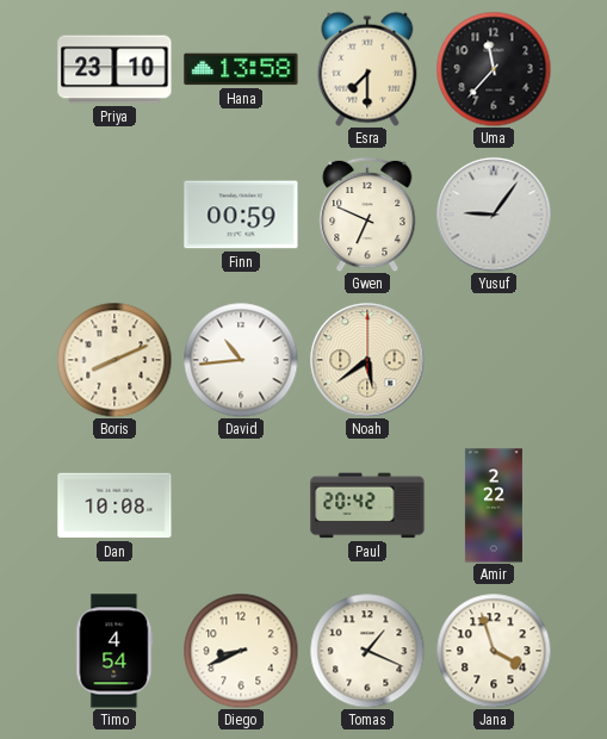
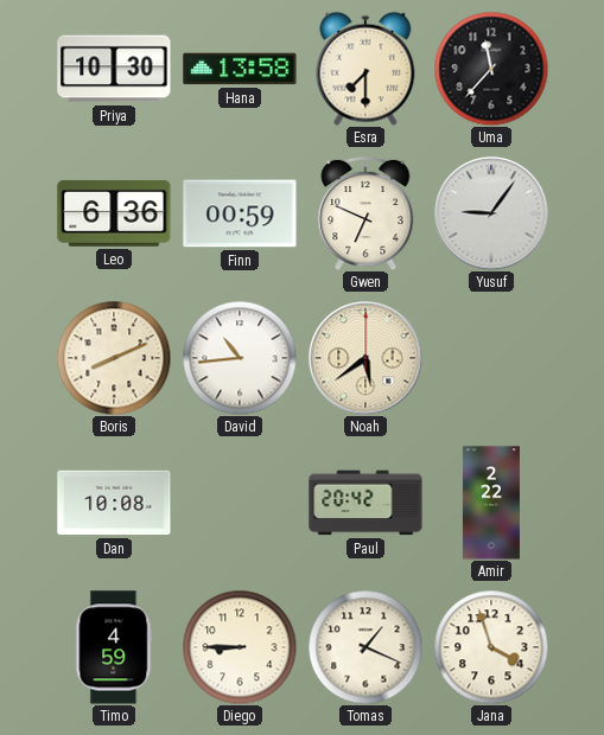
Priya: 23:10 -> 10:30 (114, 69)
Leo: none -> 6:36 (114, 213)
Timo: 4:54 -> 4:59 (114, 647)
Diego: 8:41 -> 8:45 (240, 647)
